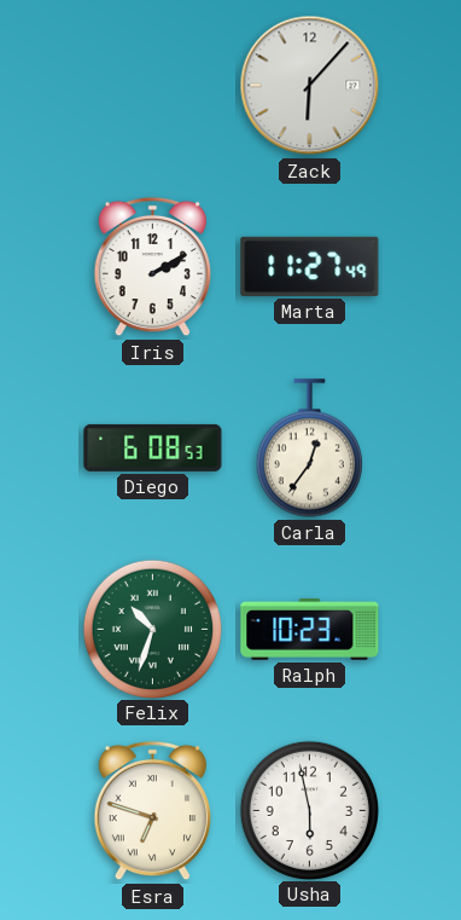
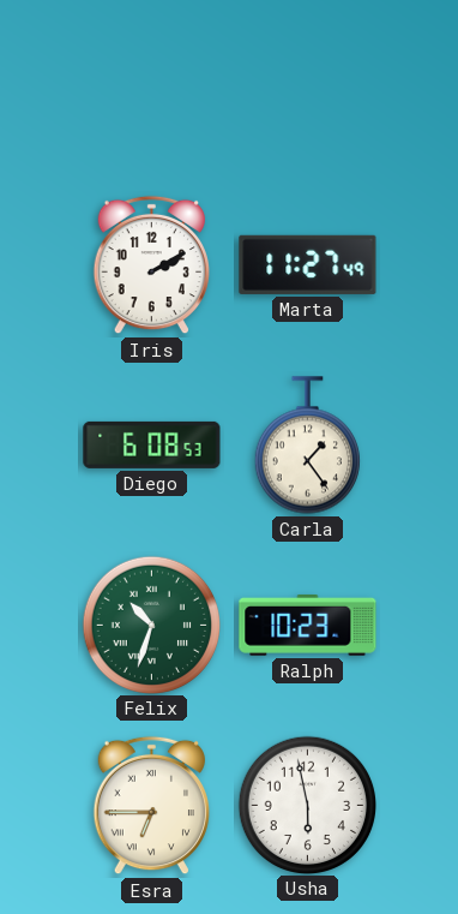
Zack: 6:07 -> none (310, 86)
Carla: 12:36 -> 1:24 (307, 446)
Esra: 6:48 -> 6:45 (151, 806)
